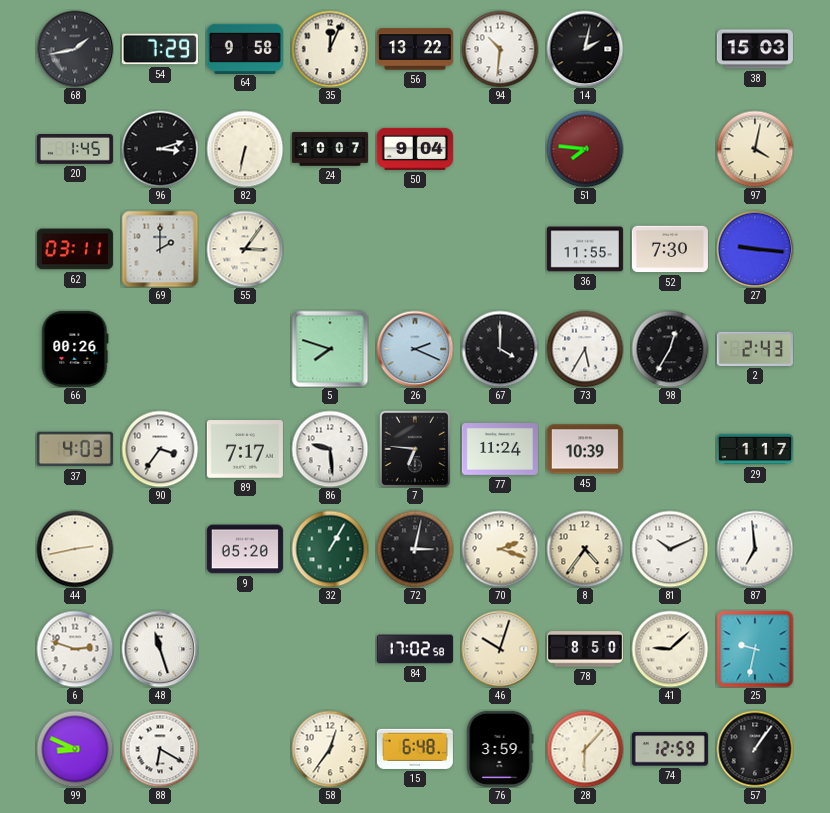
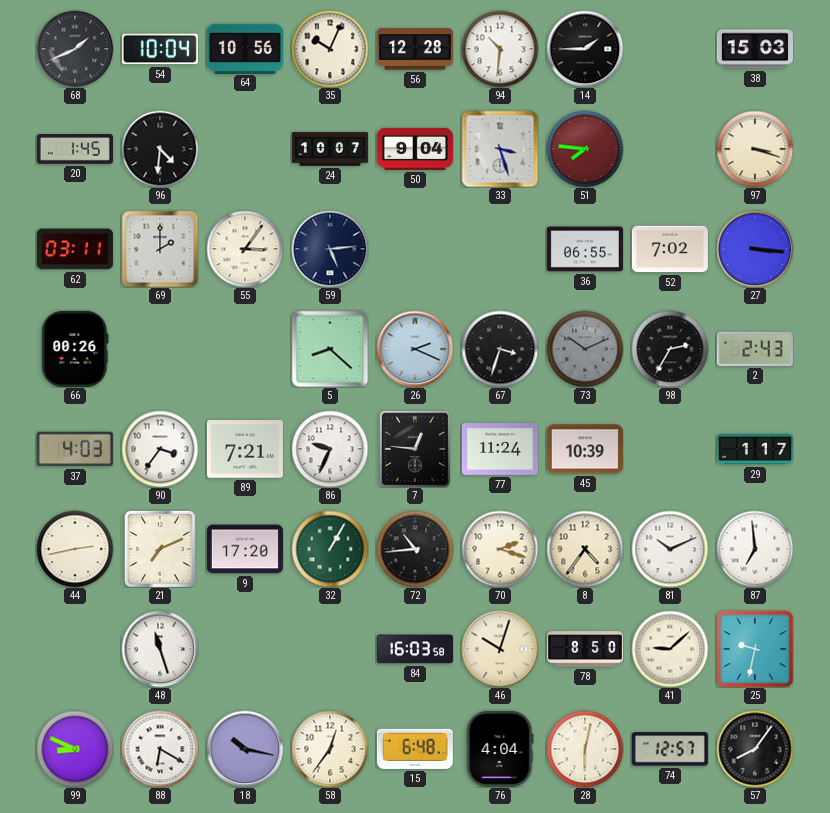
68: 1:43 -> 1:41 (75, 49)
54: 7:29 -> 10:04 (160, 49)
64: 9:58 -> 10:56 (245, 48)
35: 12:04 -> 10:04 (330, 49)
56: 13:22 -> 12:28 (415, 49)
14: 2:02 -> 1:45 (585, 49)
96: 3:12 -> 4:31 (160, 149)
82: 6:32 -> none (245, 149)
33: none -> 3:27 (500, 149)
97: 4:02 -> 3:18 (755, 149)
59: none -> 5:14 (330, 249)
36: 11:55 -> 06:55 (585, 249)
52: 7:30 -> 7:02 (670, 249)
27: 9:16 -> 3:16 (755, 249)
5: 7:48 -> 8:22 (330, 349)
67: 4:00 -> 3:33 (500, 349)
73: 5:35 -> 10:11 (585, 349)
73 dial: white -> grey (585, 349)
98: 12:35 -> 2:35 (670, 349)
89: 7:17 -> 7:21 (245, 449)
86: 9:29 -> 9:34 (330, 449)
7: 6:46 -> 12:46 (415, 449)
21: none -> 7:11 (160, 549)
9: 05:20 -> 17:20 (245, 549)
72: 3:02 -> 10:44 (415, 549)
6: 2:48 -> none (75, 649)
84: 17:02 -> 16:03 (415, 649)
18: none -> 10:17 (245, 749)
76: 3:59 -> 4:04 (500, 749)
28: 6:07 -> 6:02 (585, 749)
74: 12:59 -> 12:57 (670, 749)
57: 1:06 -> 8:06 (755, 749)
